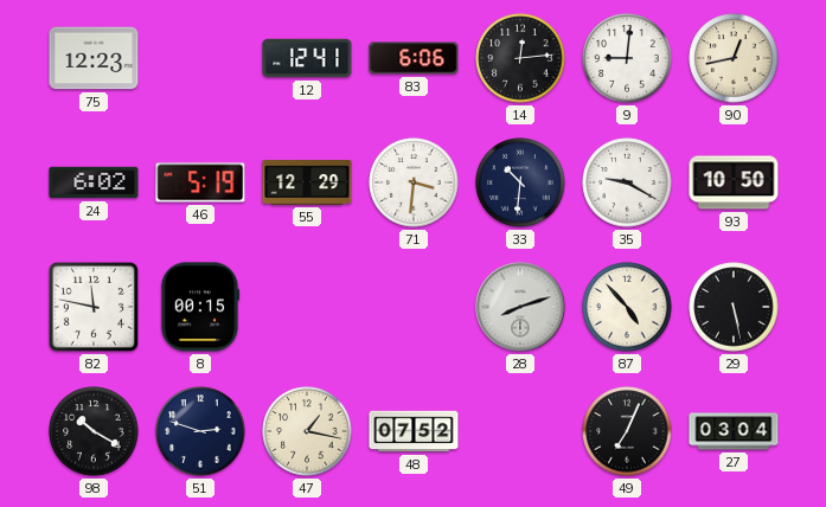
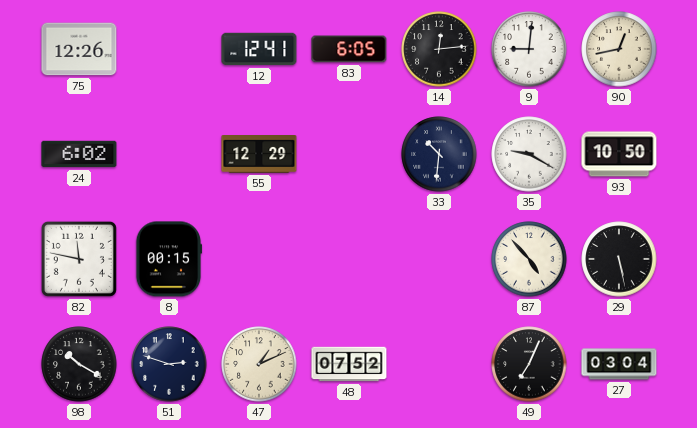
75: 12:23 -> 12:26 (79, 49)
83: 6:06 -> 6:05 (349, 49)
46: 5:19 -> none (200, 182)
71: 3:31 -> none (414, 182)
28: 8:12 -> none (520, 307)
47: 1:17 -> 1:11 (259, 364)
